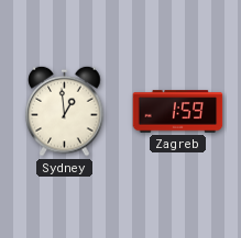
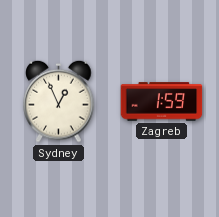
Sydney: 12:59 -> 12:56 (59, 101)
